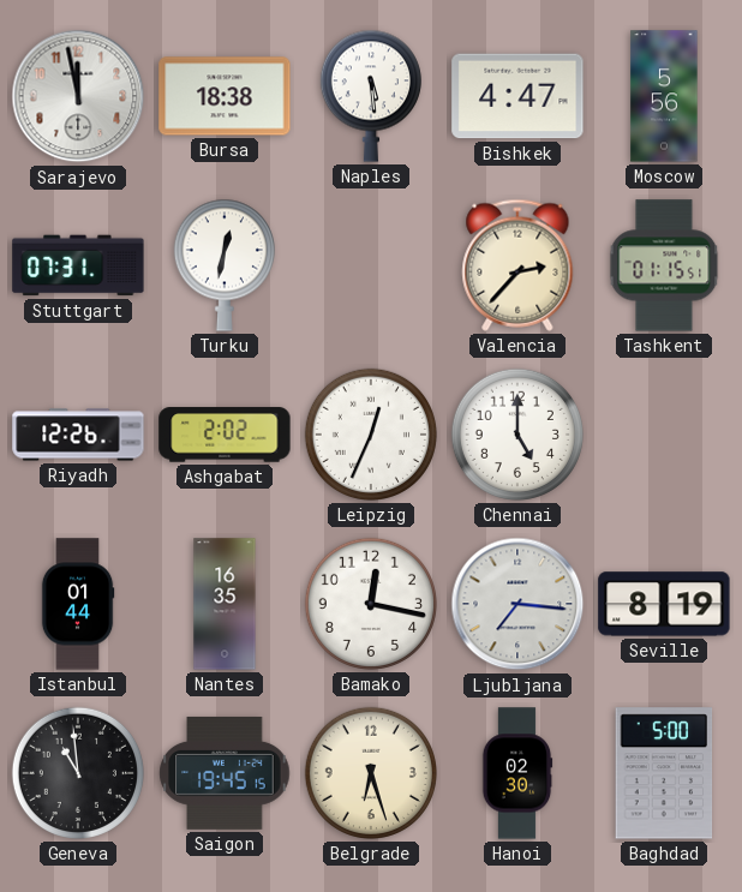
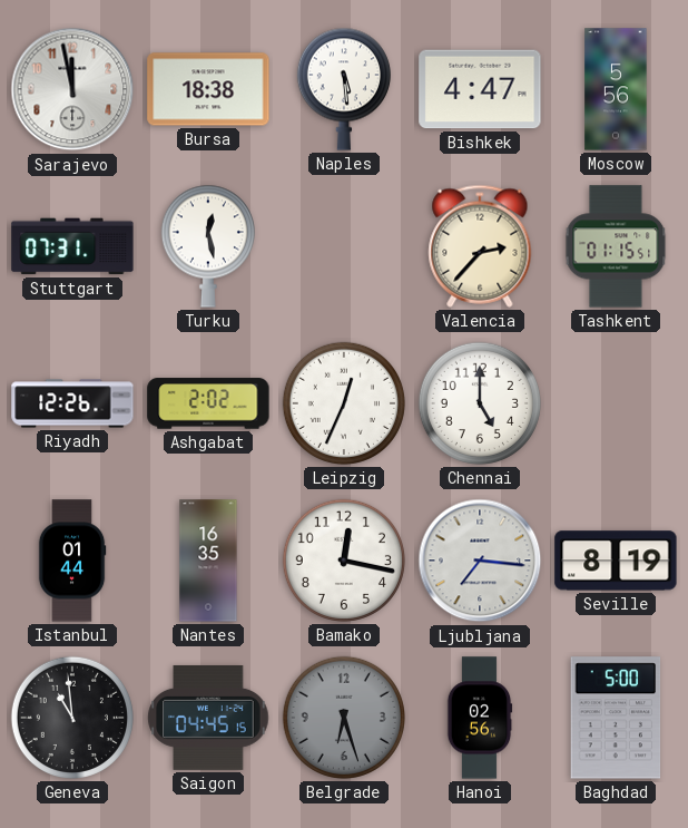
Turku: 12:32 -> 12:28 (208, 246)
Saigon: 19:45 -> 04:45 (208, 718)
Belgrade dial: cream -> grey (344, 718)
Hanoi: 02:30 -> 02:56 (480, 718)
